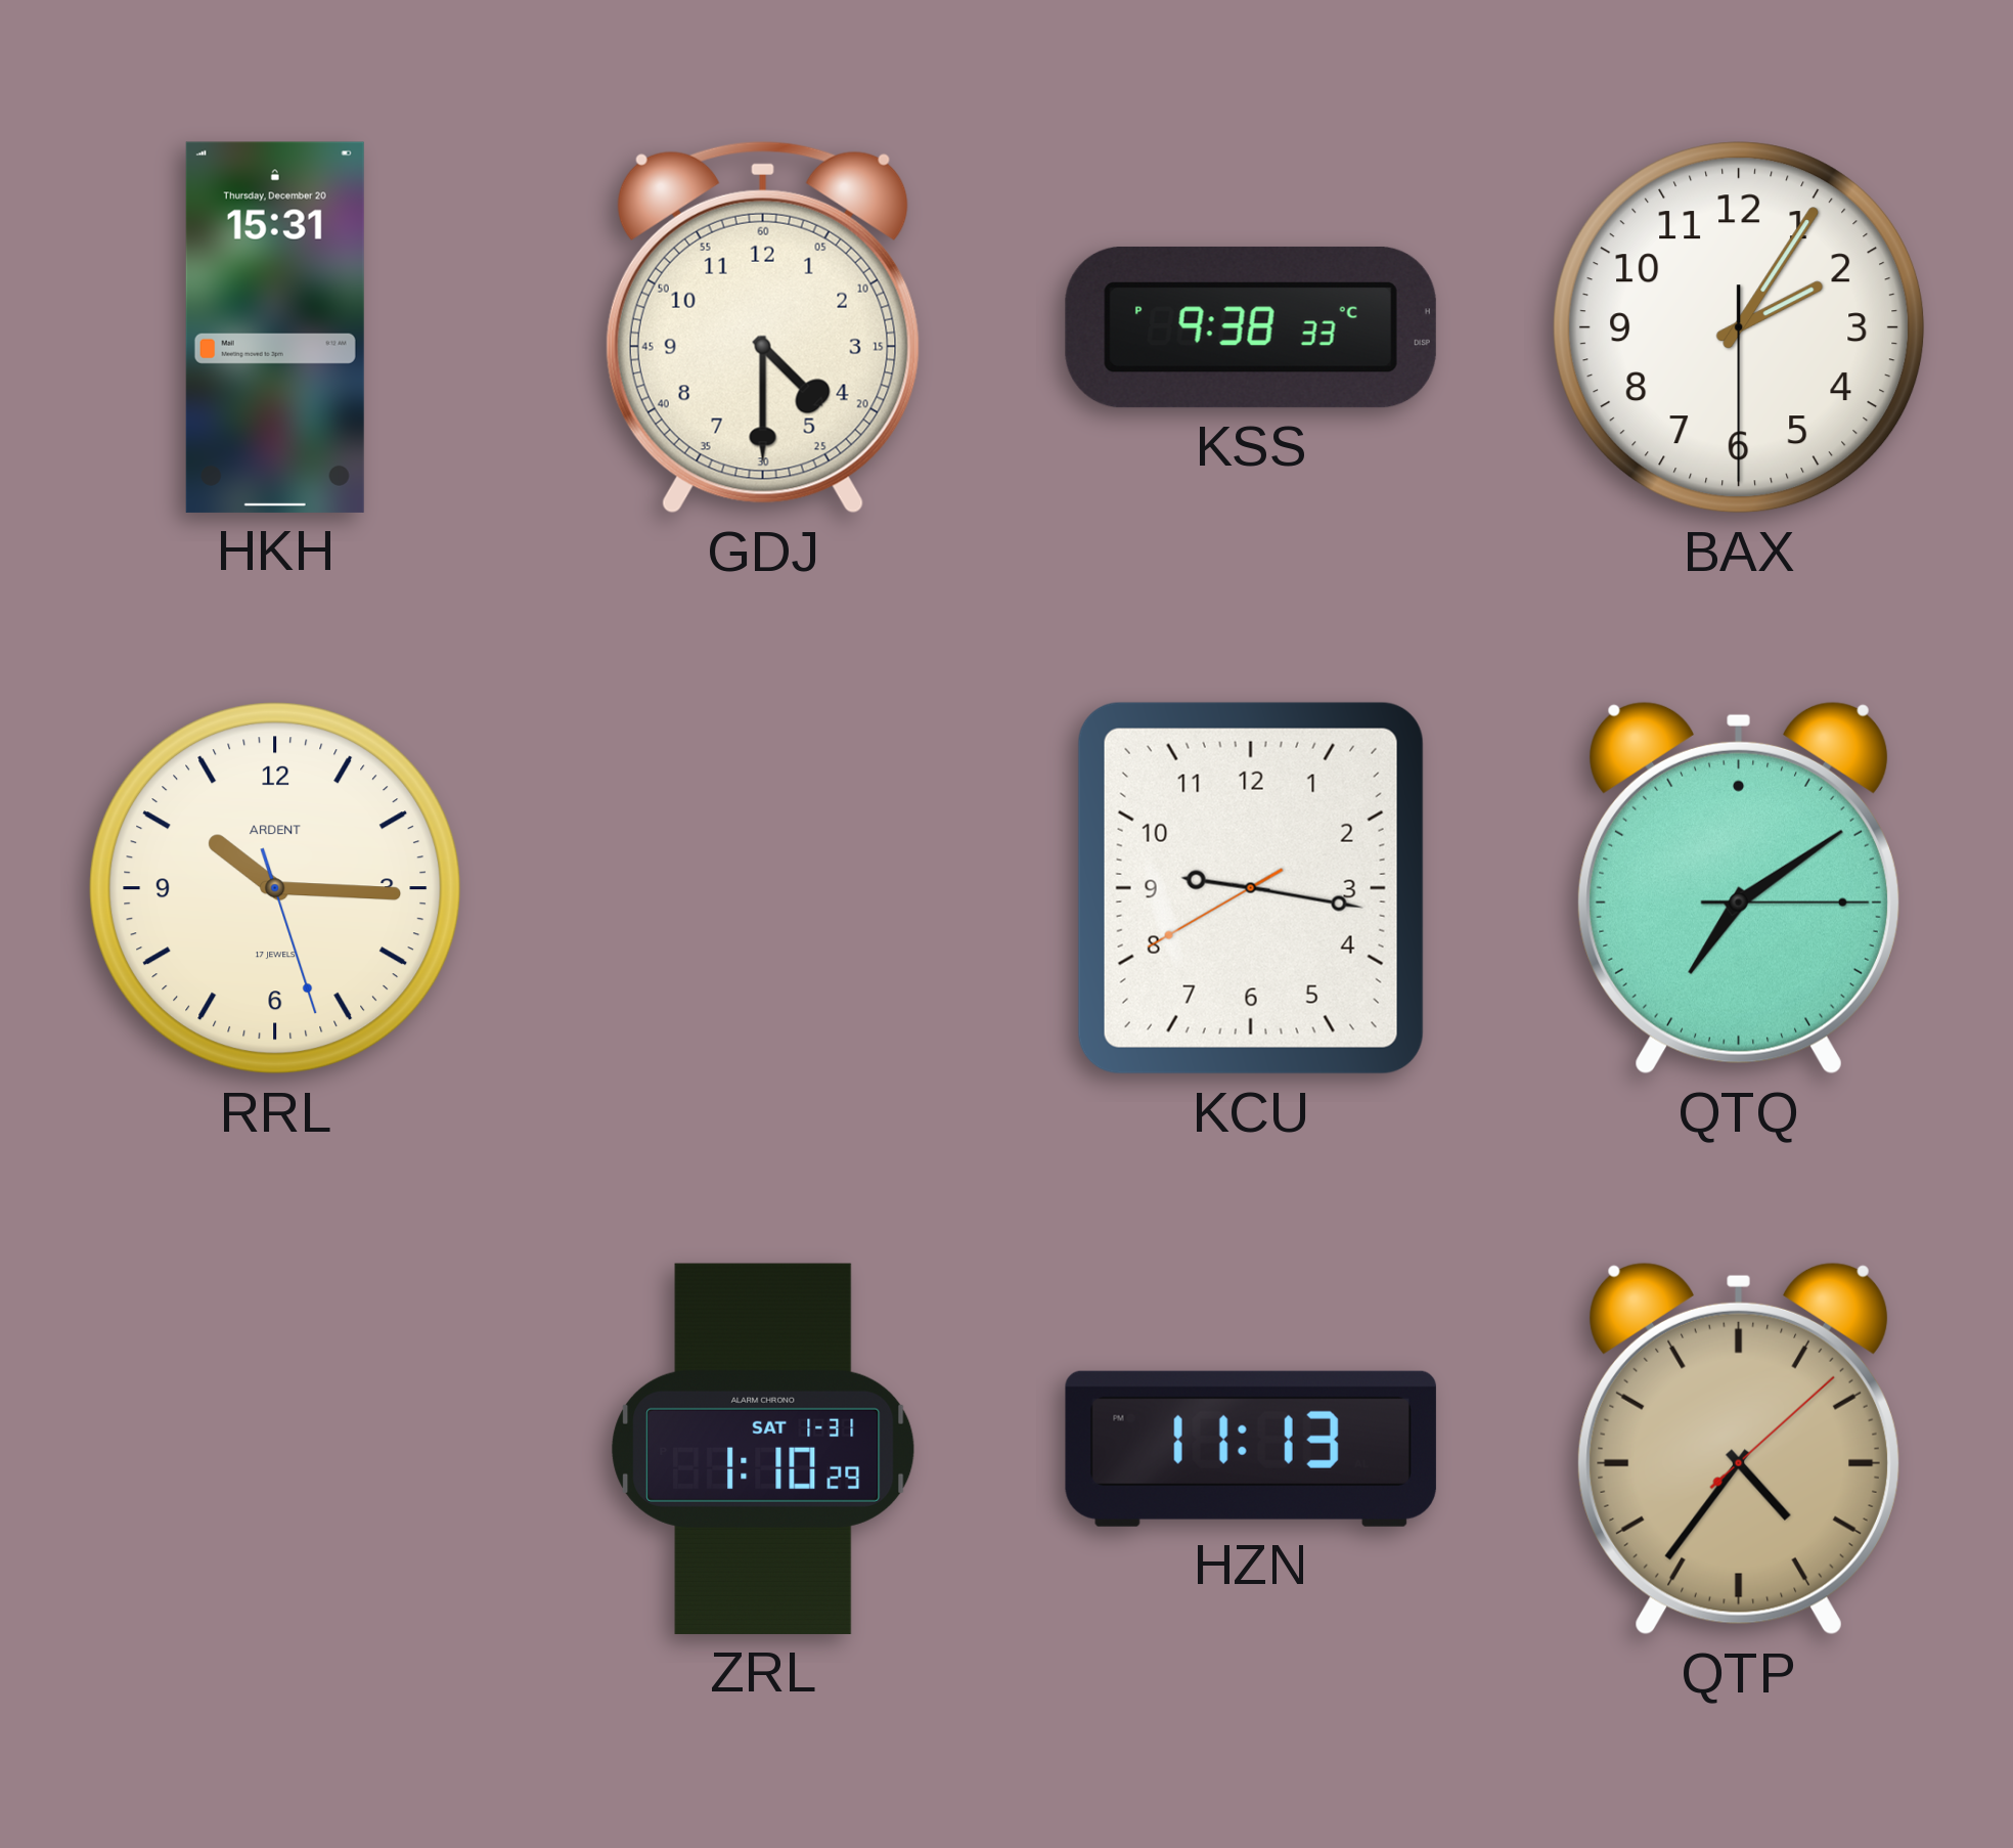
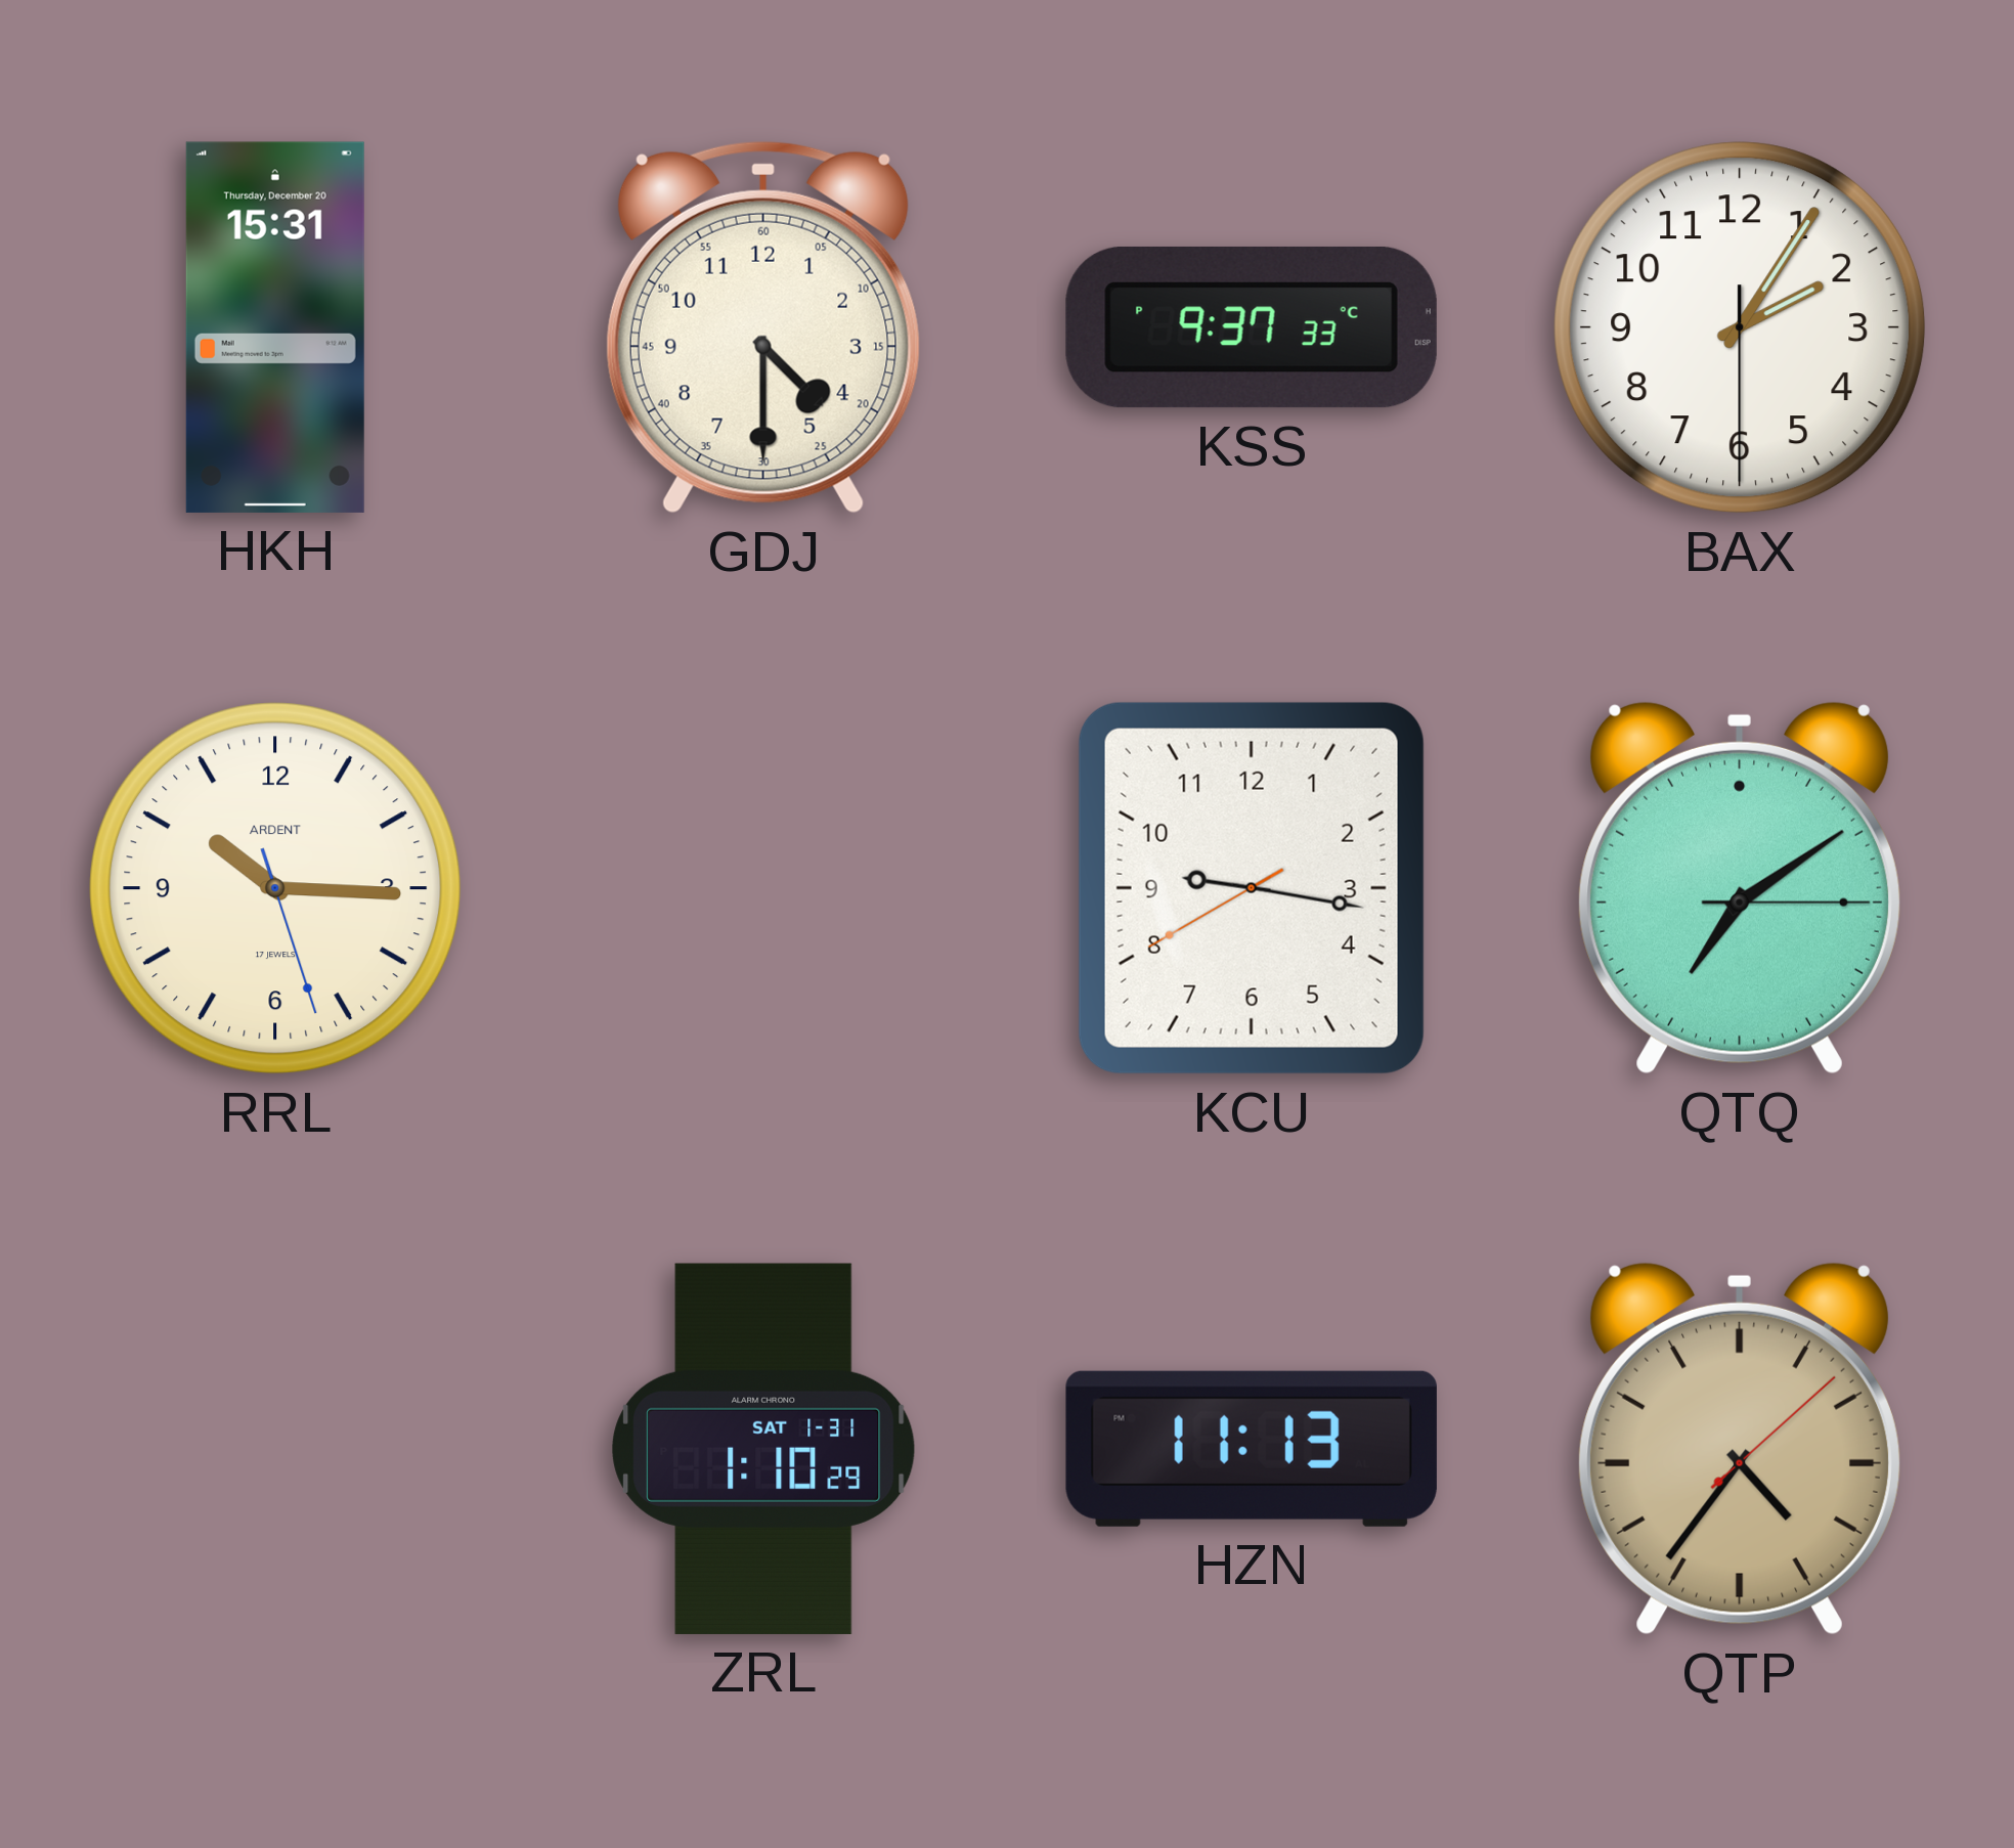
KSS: 9:38 -> 9:37 (1252, 327)
